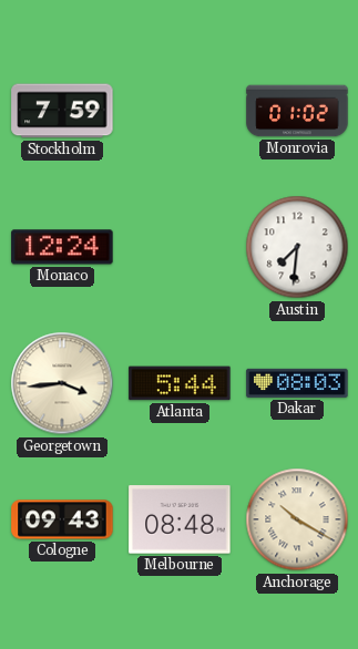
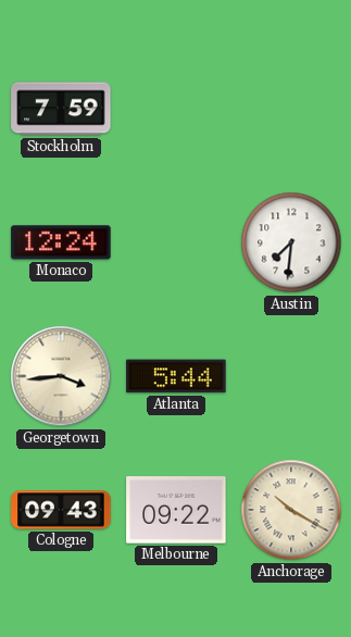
Monrovia: 01:02 -> none (297, 111)
Dakar: 08:03 -> none (297, 383)
Melbourne: 08:48 -> 09:22 (176, 510)
